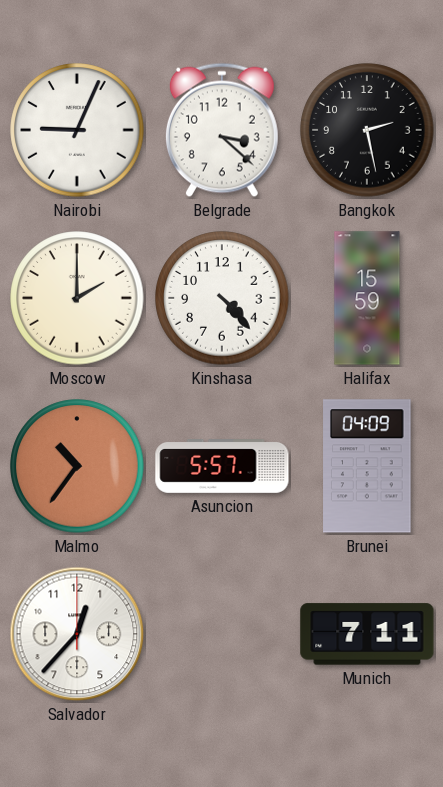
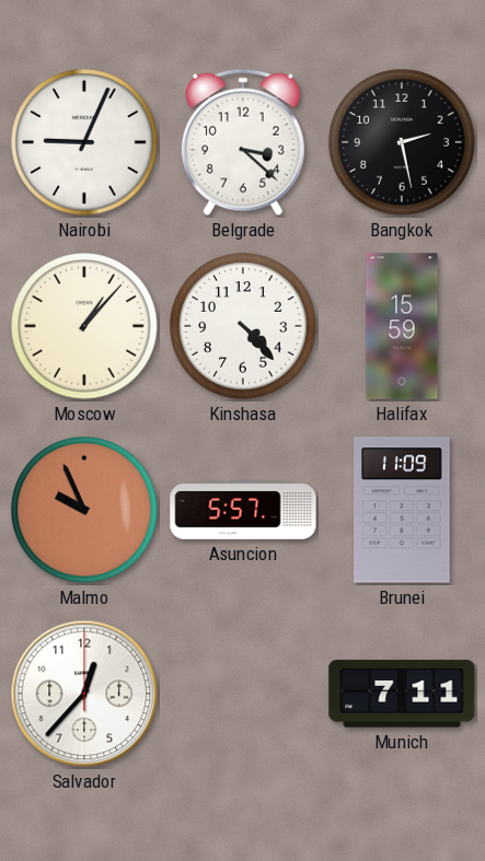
Moscow: 2:00 -> 1:07 (84, 326)
Malmo: 10:36 -> 9:56 (84, 510)
Brunei: 04:09 -> 11:09 (402, 510)
